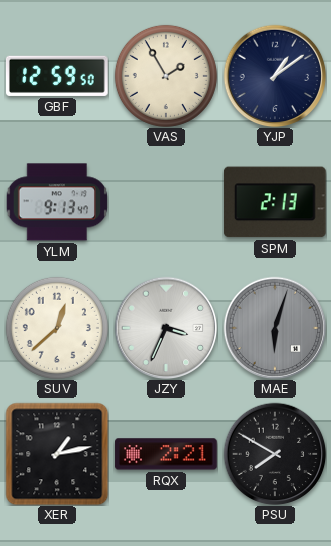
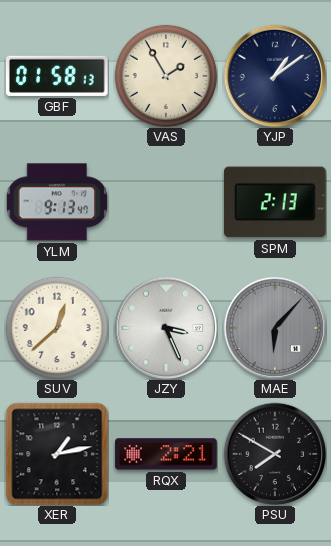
GBF: 12:59 -> 01:58 (57, 76)
JZY: 3:34 -> 3:26 (166, 328)
MAE: 6:03 -> 6:07 (275, 328)
